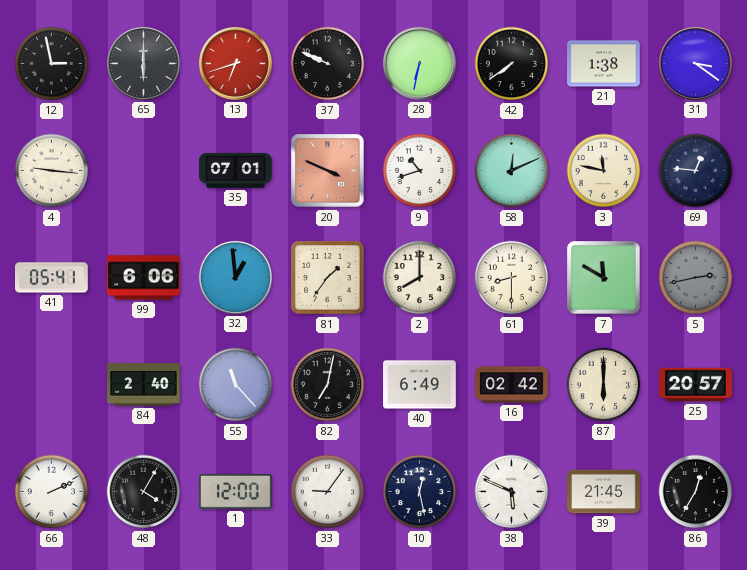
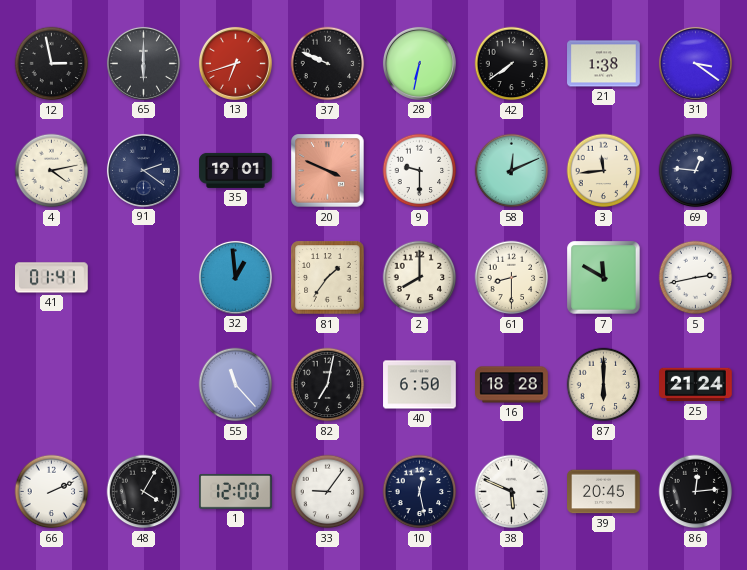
4: 9:16 -> 4:13 (52, 171)
91: none -> 2:21 (143, 170)
35: 07:01 -> 19:01 (236, 170)
9: 10:42 -> 9:30 (420, 171)
3: 11:47 -> 11:44 (604, 171)
41: 05:41 -> 01:41 (52, 278)
99: 6:06 -> none (144, 278)
5 dial: grey -> white (696, 278)
84: 2:40 -> none (144, 385)
40: 6:49 -> 6:50 (420, 385)
16: 02:42 -> 18:28 (512, 385)
25: 20:57 -> 21:24 (696, 385)
39: 21:45 -> 20:45 (604, 492)
86: 12:35 -> 12:14 (696, 492)
